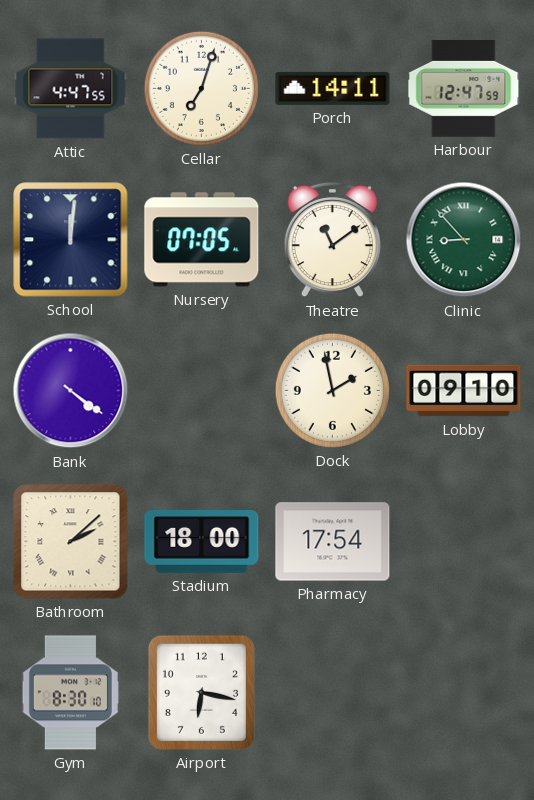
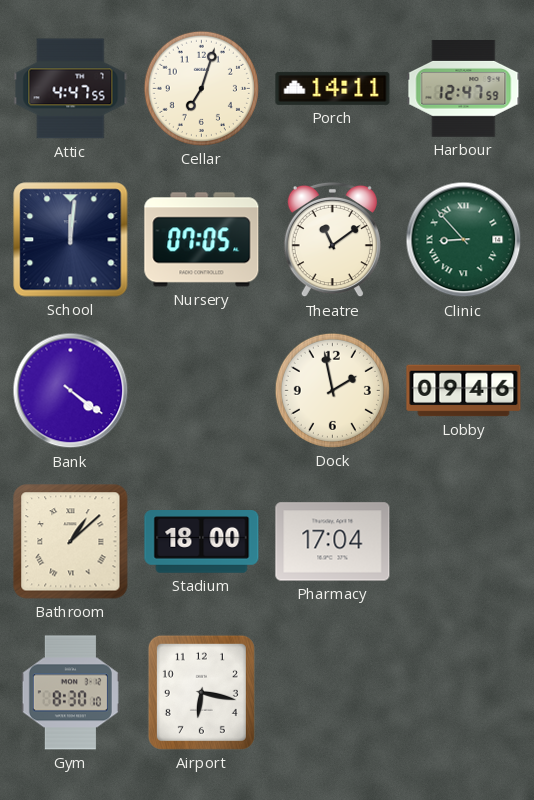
Lobby: 09:10 -> 09:46 (464, 391)
Bathroom: 2:08 -> 1:08 (71, 542)
Pharmacy: 17:54 -> 17:04 (333, 542)
